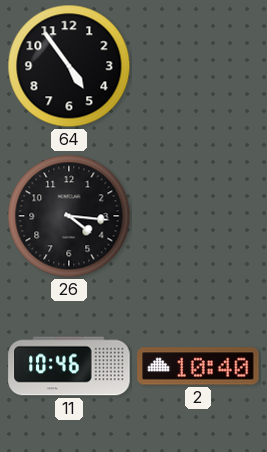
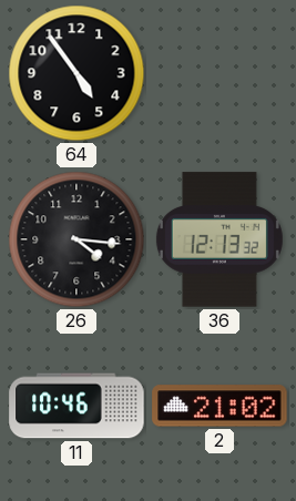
36: none -> 12:13 (220, 239)
2: 10:40 -> 21:02 (220, 406)
